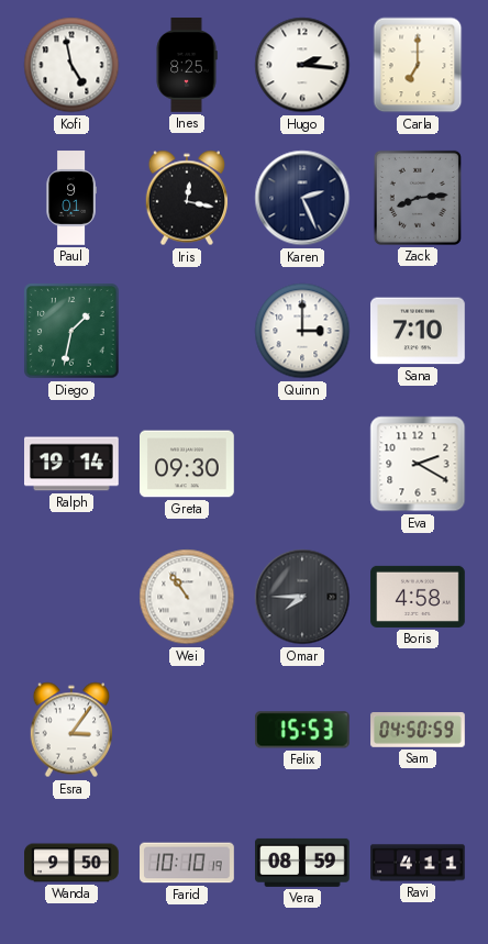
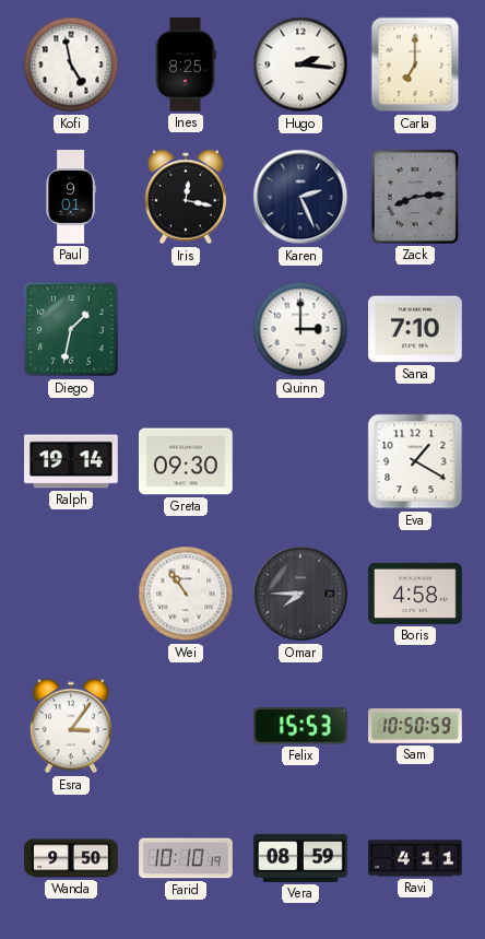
Eva: 2:20 -> 1:20 (415, 461)
Sam: 04:50 -> 10:50 (415, 726)
